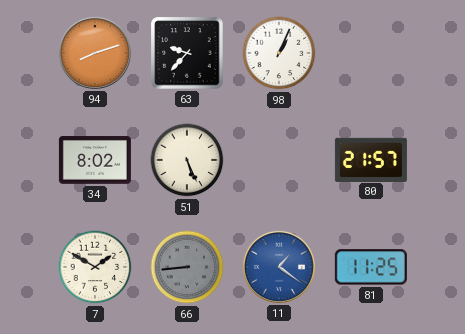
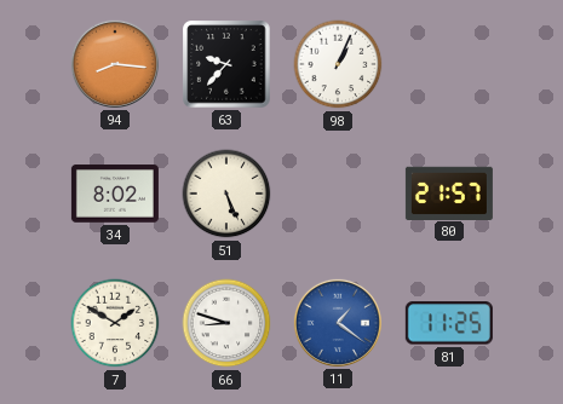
94: 8:12 -> 8:16 (115, 64)
66: 8:44 -> 8:48 (226, 323)
66 dial: grey -> white (226, 323)
